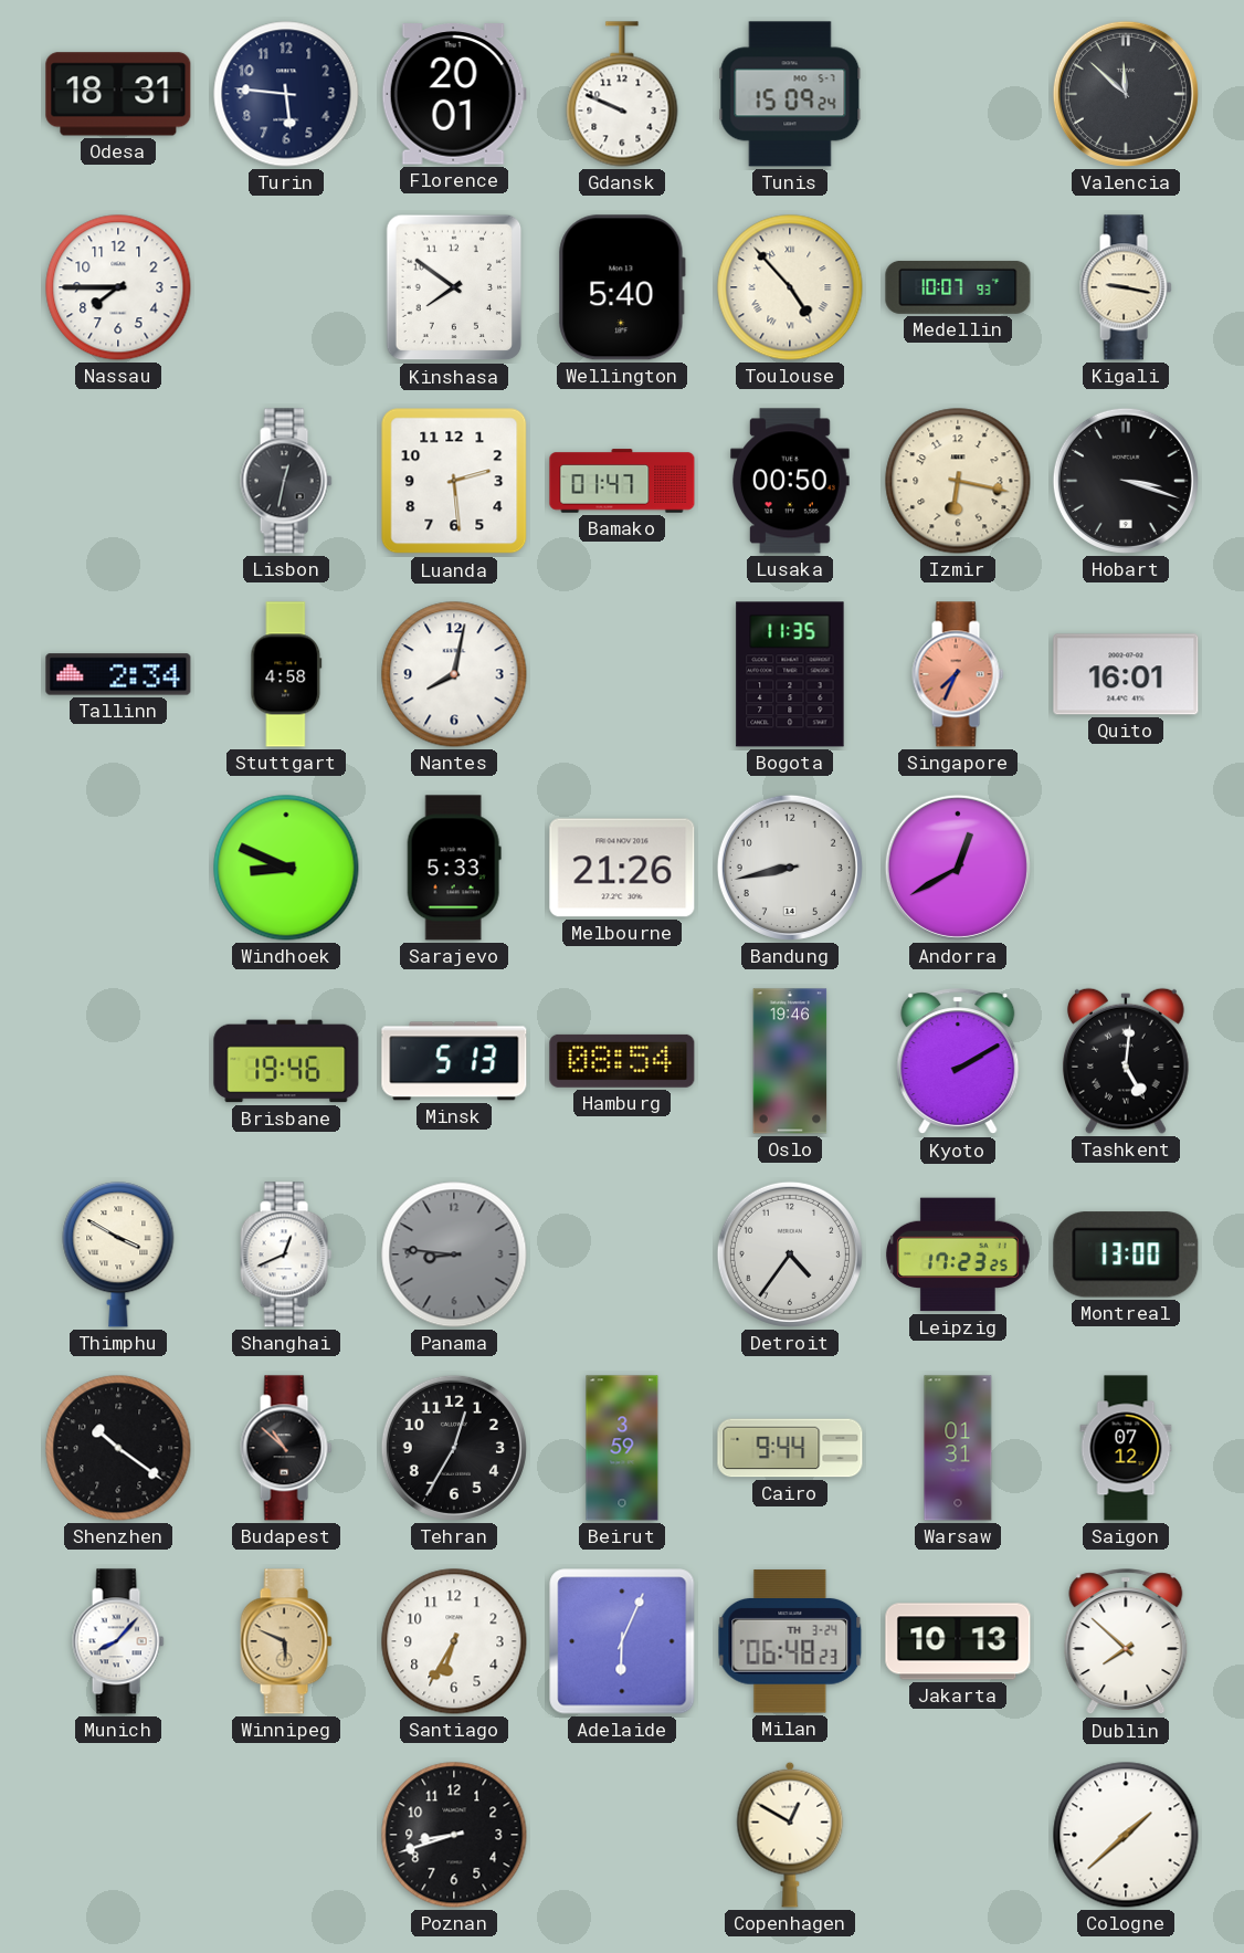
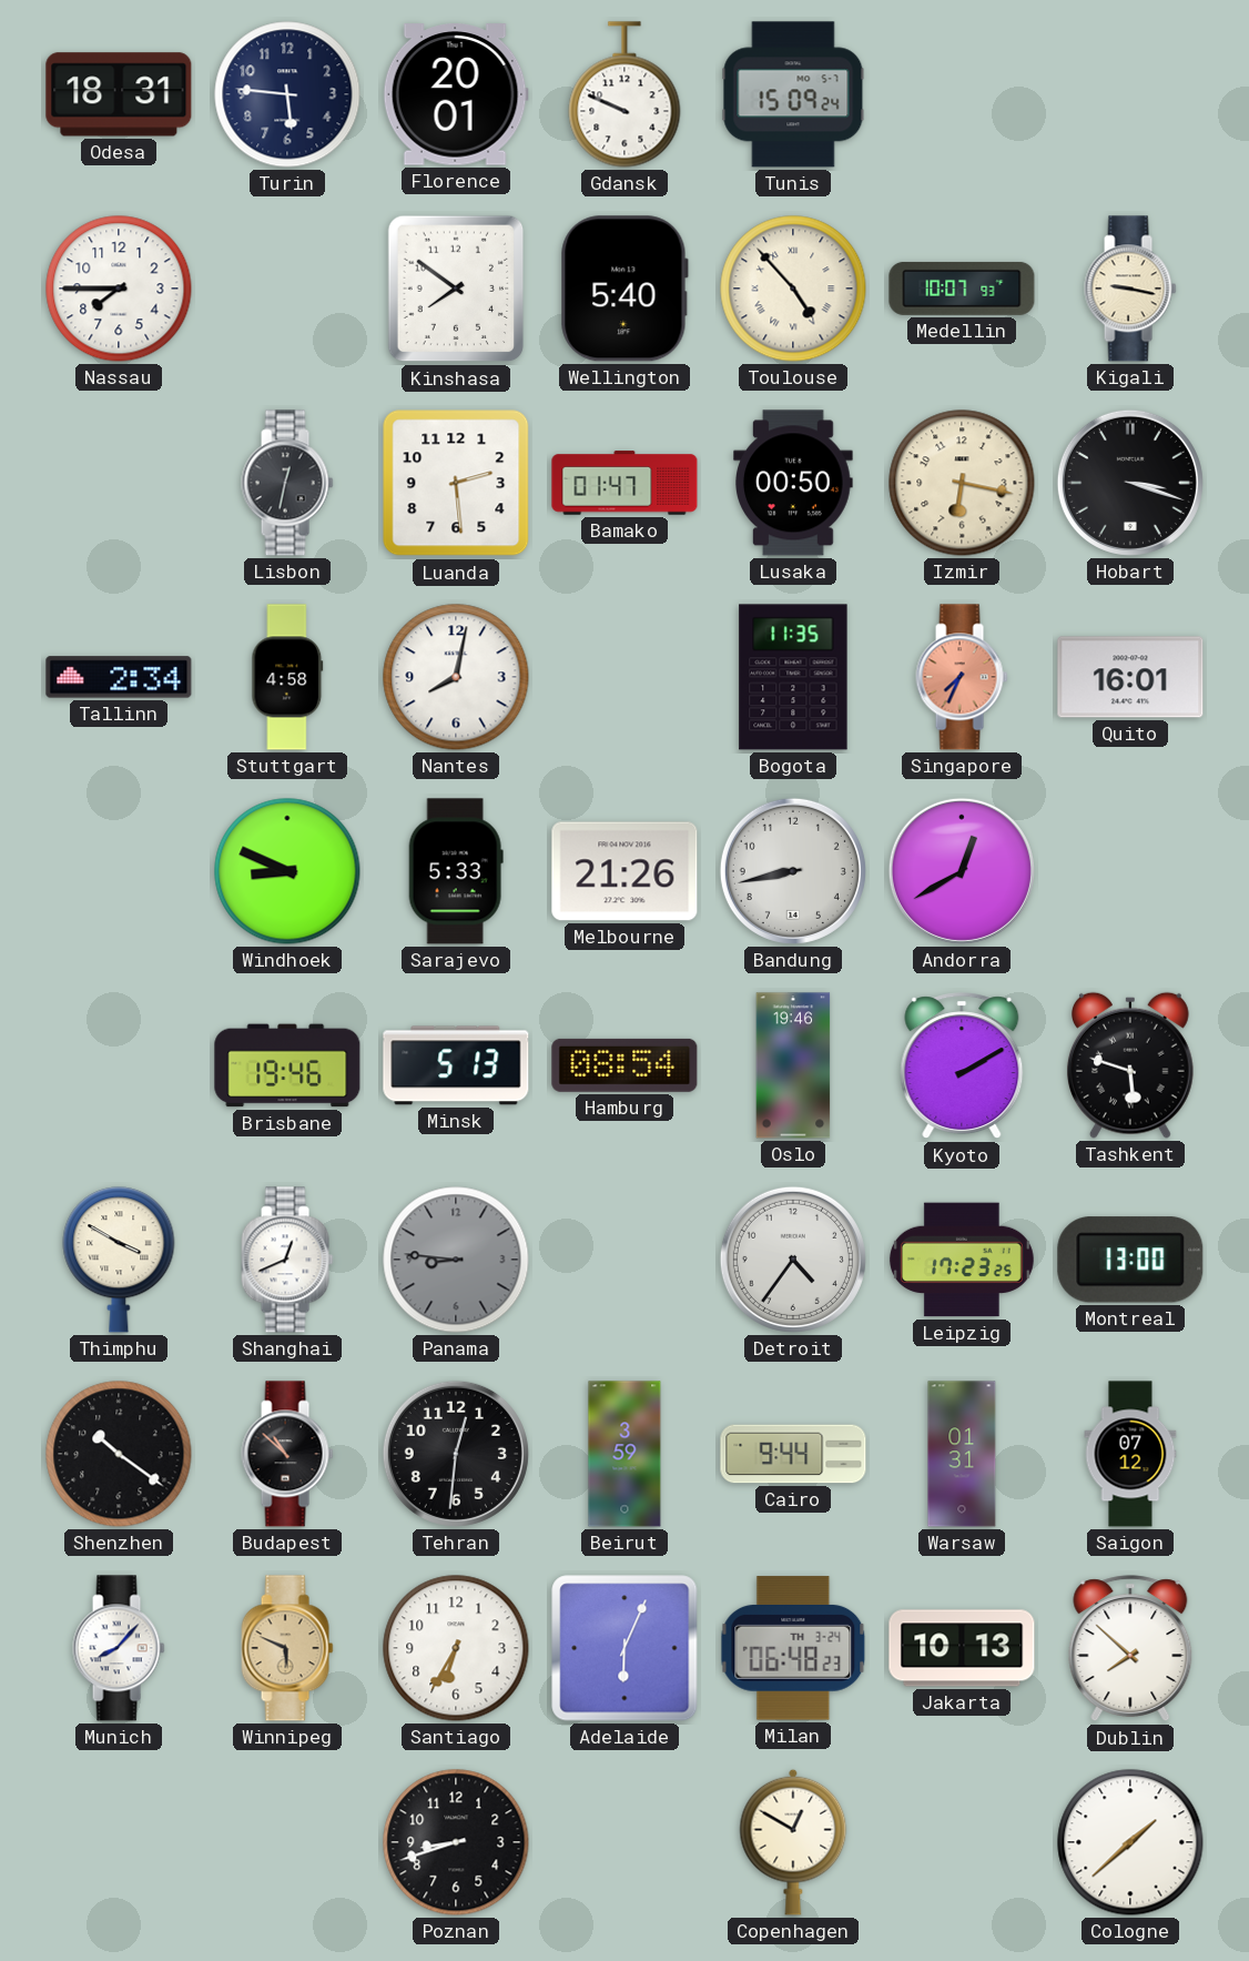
Valencia: 11:52 -> none (1126, 94)
Tashkent: 5:01 -> 5:48 (1130, 1065)
Tehran: 12:35 -> 12:31 (456, 1454)
